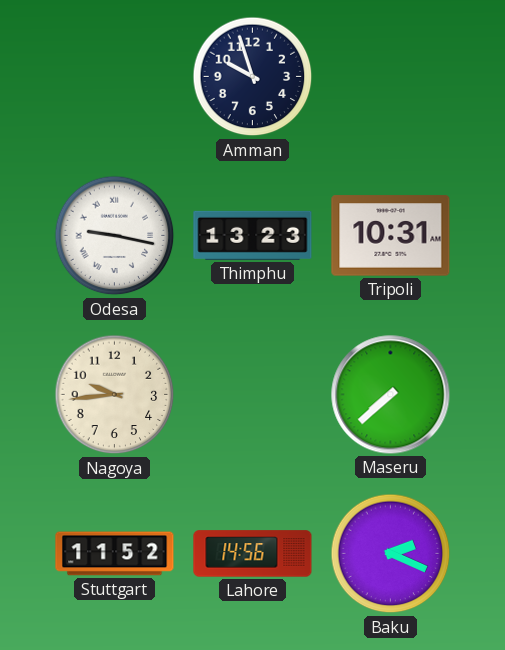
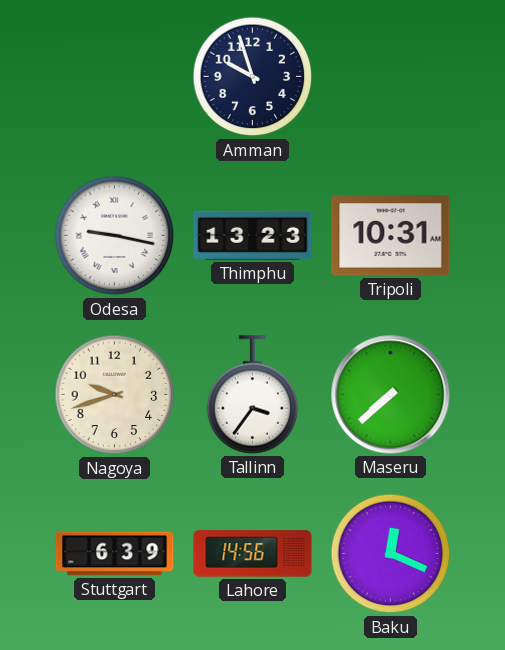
Nagoya: 9:44 -> 9:42 (115, 395)
Tallinn: none -> 3:36 (253, 395)
Stuttgart: 11:52 -> 6:39 (115, 554)
Baku: 2:19 -> 12:19 (391, 554)
